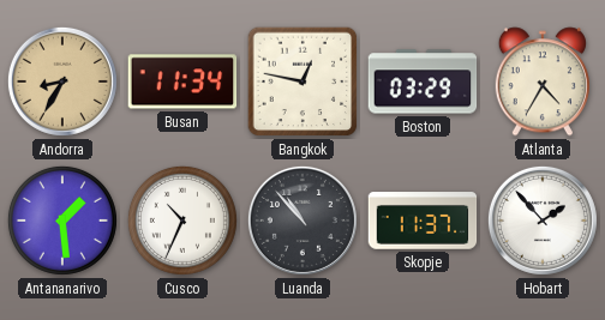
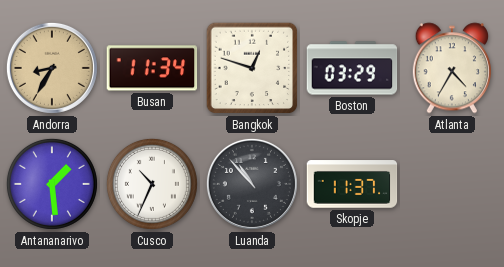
Bangkok: 12:47 -> 12:48 (252, 68)
Hobart: 1:53 -> none (543, 221)
